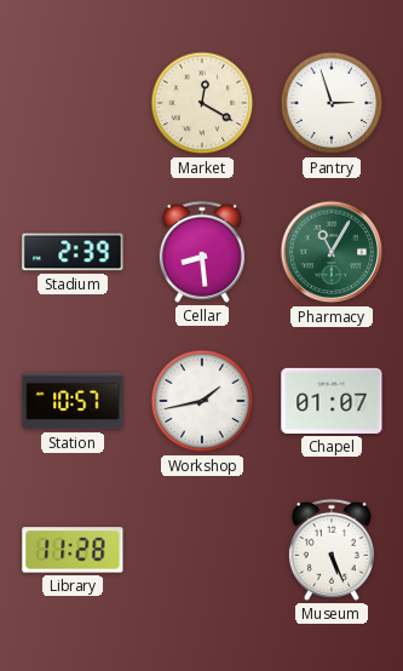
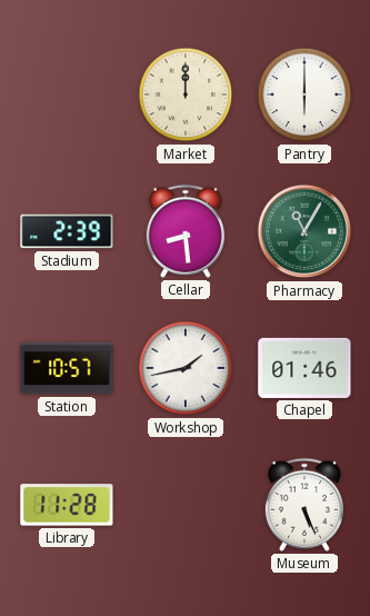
Market: 12:20 -> 12:00 (186, 95)
Pantry: 2:57 -> 6:00 (304, 95)
Chapel: 01:07 -> 01:46 (304, 368)
